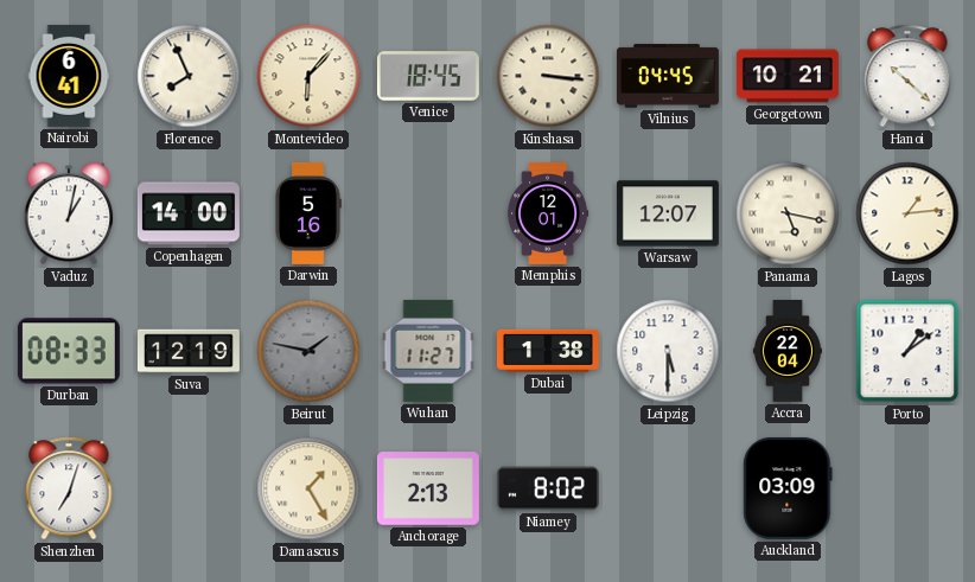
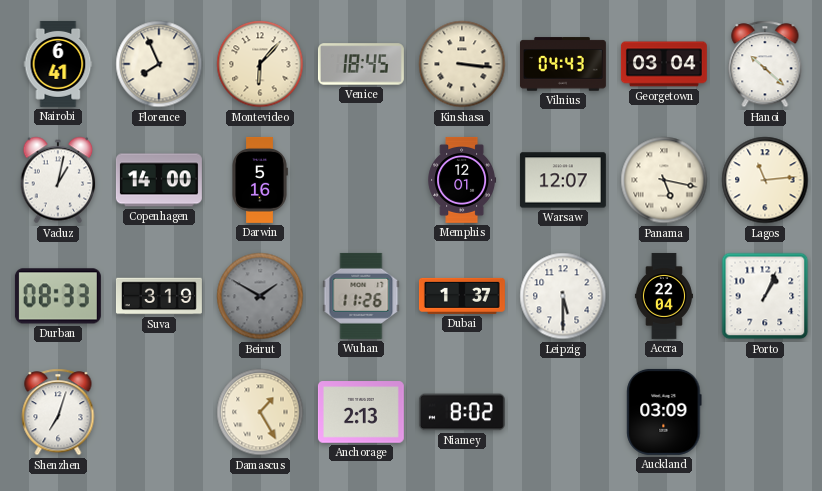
Vilnius: 04:45 -> 04:43 (563, 64)
Georgetown: 10:21 -> 03:04 (664, 64)
Lagos: 1:14 -> 11:14 (765, 180)
Suva: 12:19 -> 3:19 (159, 296)
Beirut: 1:47 -> 1:50 (260, 296)
Wuhan: 11:27 -> 11:26 (361, 296)
Dubai: 1:38 -> 1:37 (462, 296)
Porto: 1:09 -> 1:04 (765, 296)
